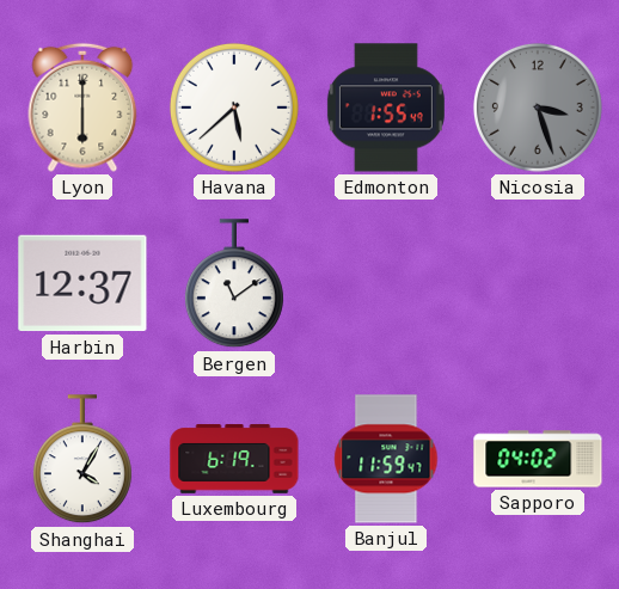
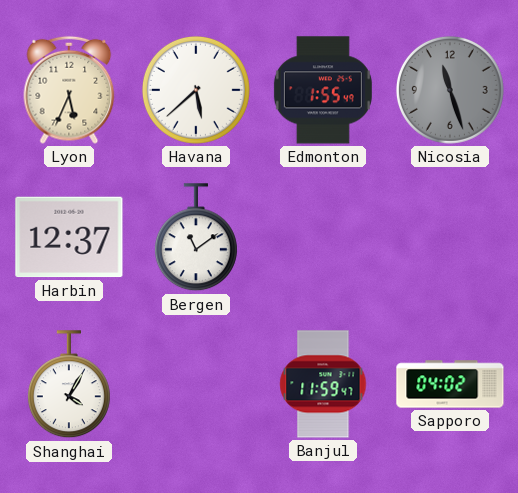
Lyon: 6:00 -> 5:34 (69, 90)
Nicosia: 3:27 -> 11:27 (450, 90)
Luxembourg: 6:19 -> none (234, 460)
